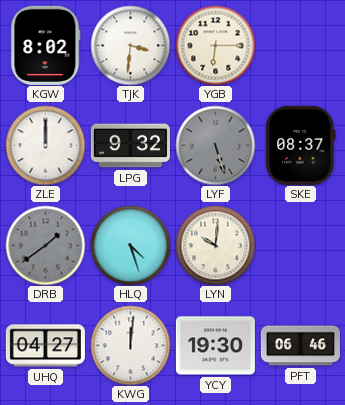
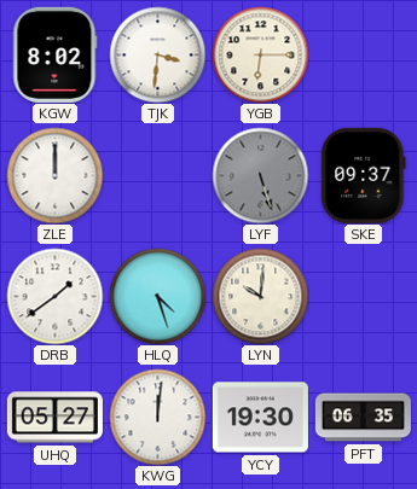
LPG: 9:32 -> none (130, 146)
SKE: 08:37 -> 09:37 (364, 175)
DRB dial: grey -> white (54, 296)
UHQ: 04:27 -> 05:27 (54, 418)
PFT: 06:46 -> 06:35 (363, 418)
